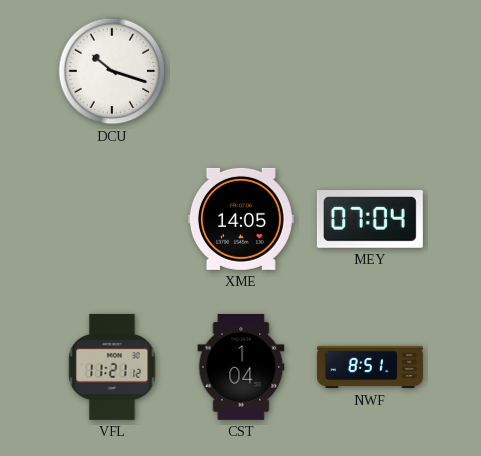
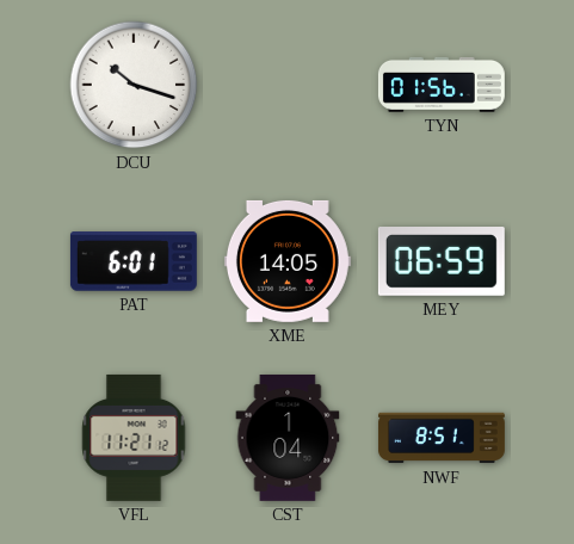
TYN: none -> 01:56 (442, 85)
PAT: none -> 6:01 (134, 261)
MEY: 07:04 -> 06:59 (442, 262)
